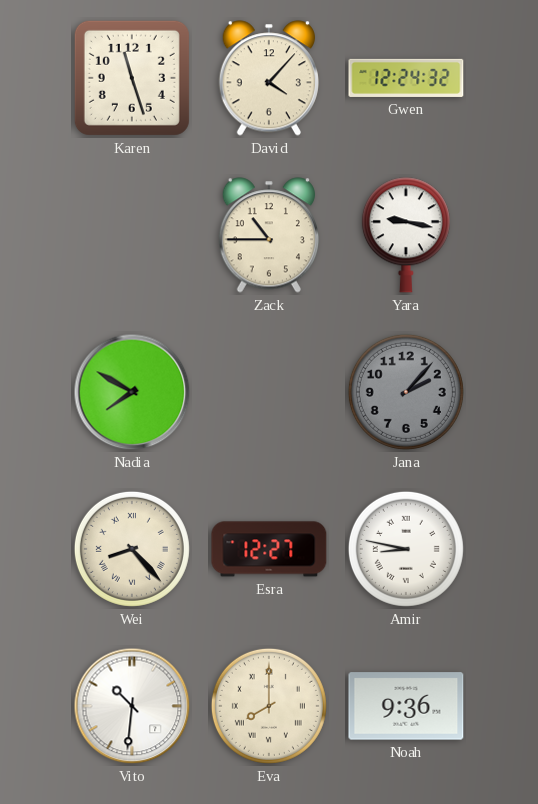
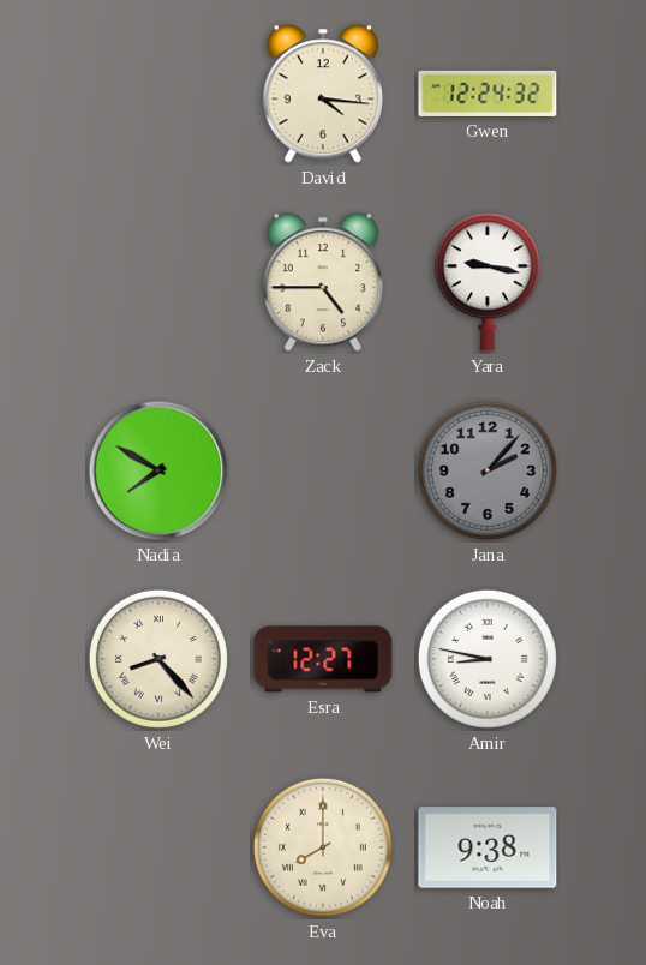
Karen: 11:27 -> none (132, 78)
David: 4:07 -> 4:16 (322, 94)
Zack: 10:45 -> 4:45 (322, 282)
Vito: 10:31 -> none (132, 706)
Noah: 9:36 -> 9:38 (488, 847)
